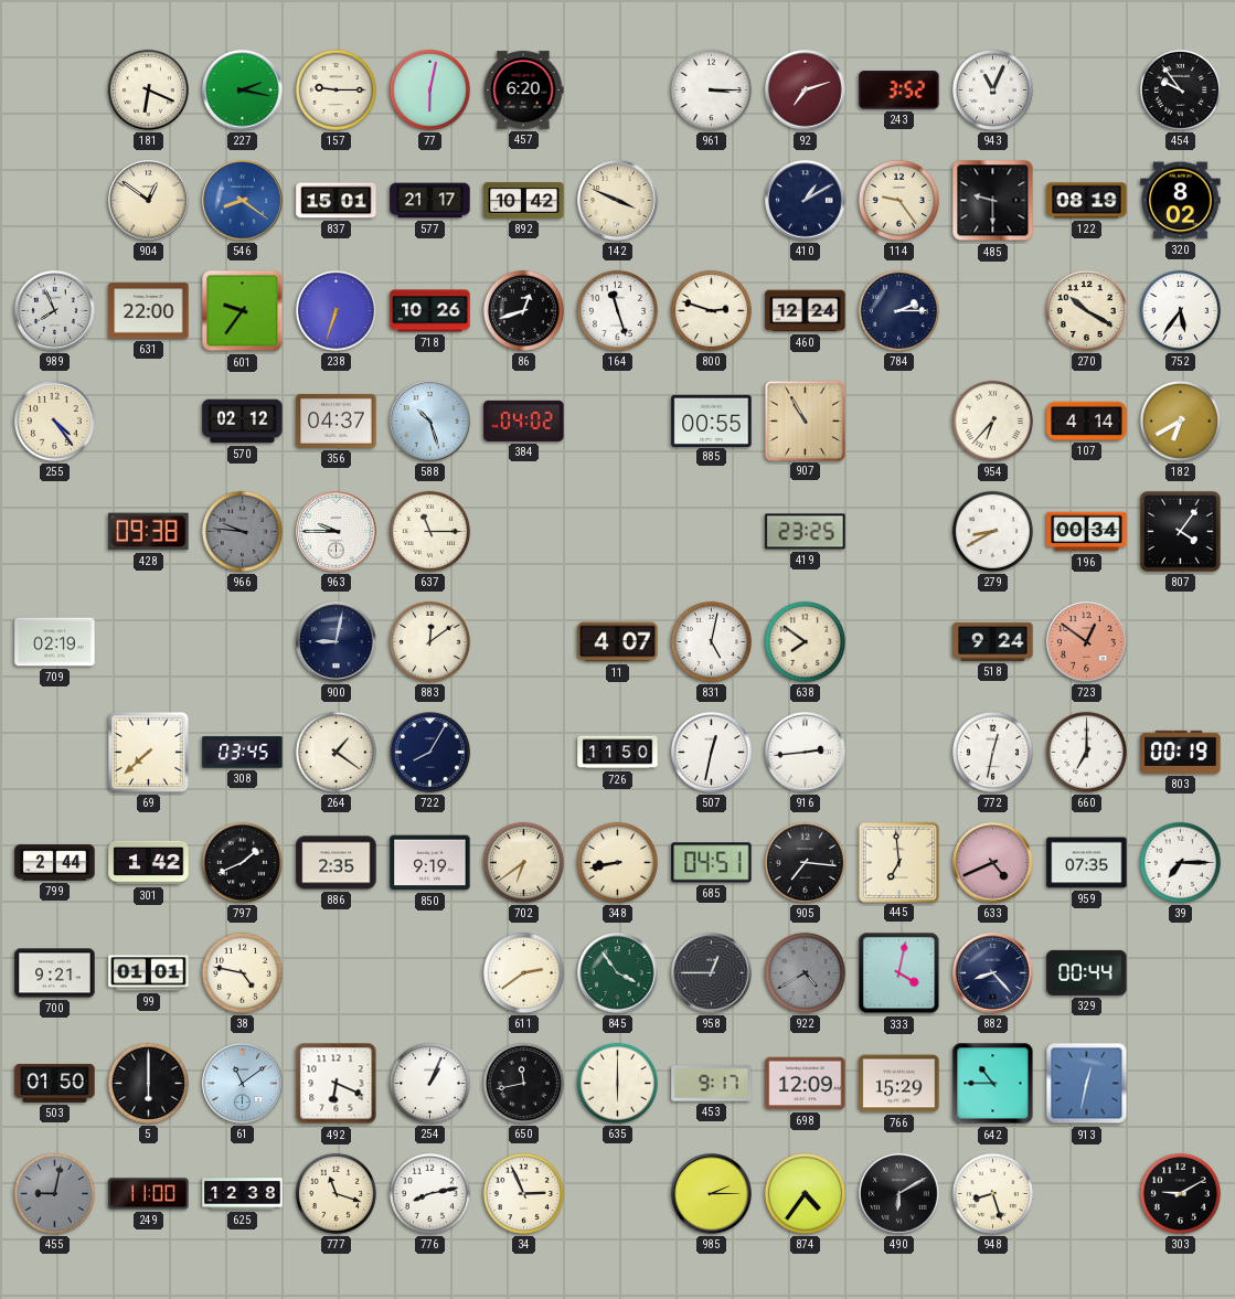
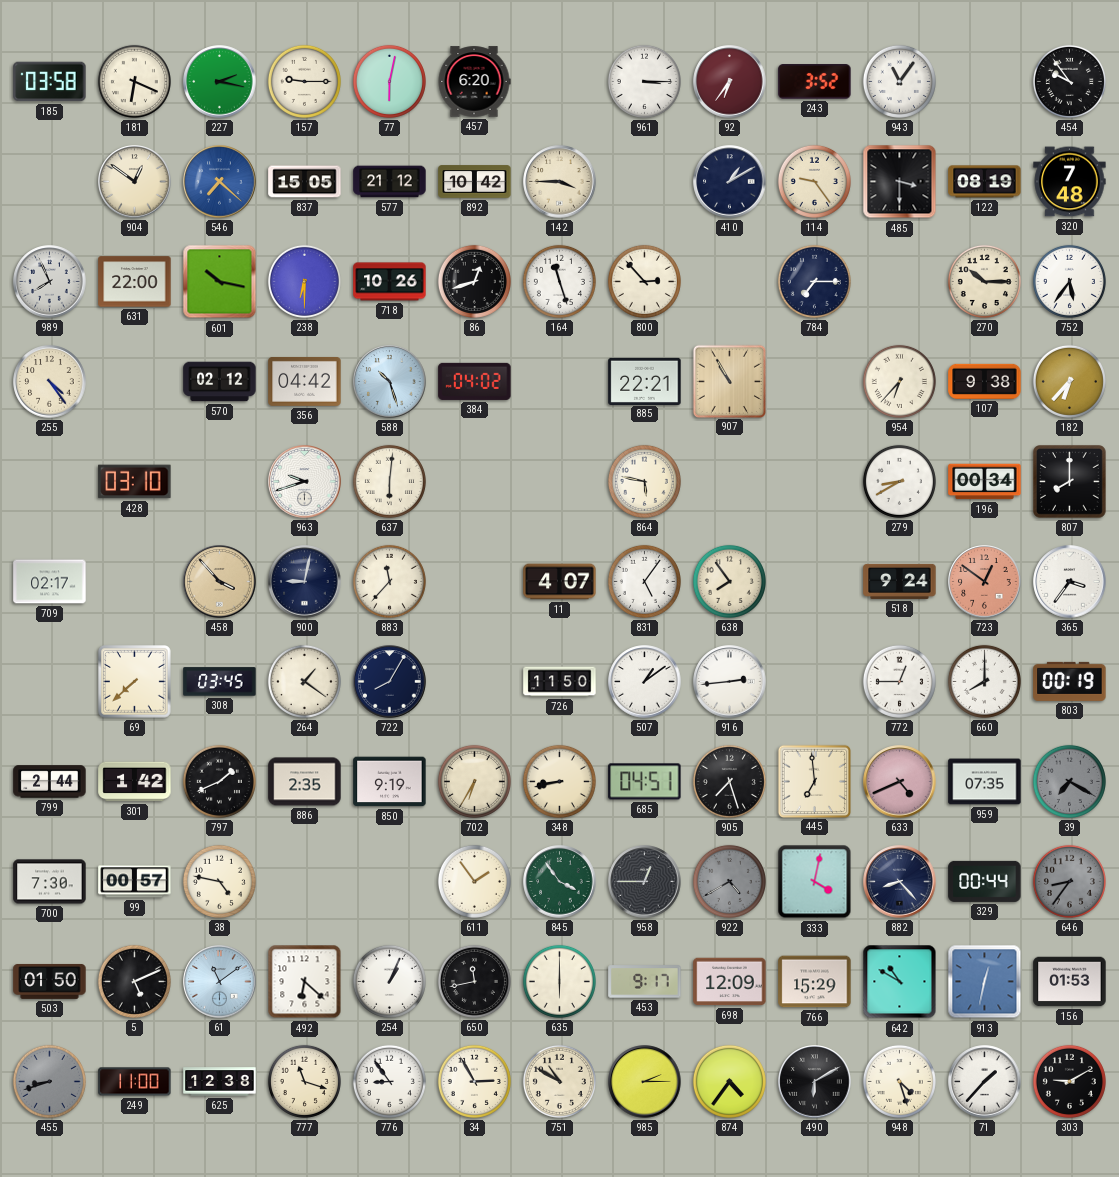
185: none -> 03:58 (50, 82)
92: 7:12 -> 6:36 (730, 82)
943: 11:04 -> 11:06 (899, 81)
546: 8:21 -> 7:22 (220, 182)
837: 15:01 -> 15:05 (305, 182)
577: 21:17 -> 21:12 (390, 182)
142: 3:49 -> 3:45 (560, 182)
485: 9:30 -> 3:30 (900, 182)
320: 8:02 -> 7:48 (1070, 182)
601: 9:36 -> 10:17 (220, 282)
238: 6:33 -> 6:30 (304, 281)
800: 2:48 -> 2:53 (644, 281)
460: 12:24 -> none (806, 311)
784: 2:15 -> 7:15 (814, 281)
270: 10:20 -> 10:15 (984, 281)
356: 04:37 -> 04:42 (305, 382)
885: 00:55 -> 22:21 (645, 381)
107: 4:14 -> 9:38 (985, 381)
182: 6:40 -> 6:37 (1069, 381)
428: 09:38 -> 03:10 (135, 482)
966: 9:46 -> none (242, 531)
963: 9:45 -> 9:42 (305, 482)
637: 11:15 -> 6:01 (389, 481)
864: none -> 5:47 (644, 481)
419: 23:25 -> none (806, 532)
807: 4:06 -> 8:00 (1070, 482)
709: 02:19 -> 02:17 (50, 582)
458: none -> 3:53 (220, 582)
883: 12:09 -> 11:37 (389, 581)
831: 5:02 -> 5:06 (644, 581)
638: 7:51 -> 7:54 (729, 581)
365: none -> 3:36 (1070, 582)
507: 12:32 -> 1:09 (645, 682)
772: 12:32 -> 12:45 (899, 681)
660: 7:00 -> 8:00 (984, 681)
702: 6:39 -> 6:35 (474, 781)
905: 7:16 -> 7:27 (729, 781)
39: 7:15 -> 7:20 (1069, 781)
39 dial: white -> grey (1069, 781)
700: 9:21 -> 7:30 (50, 882)
99: 01:01 -> 00:57 (135, 882)
611: 2:39 -> 1:54 (474, 881)
646: none -> 8:36 (1069, 881)
5: 6:00 -> 5:11 (134, 981)
492: 6:19 -> 6:22 (305, 982)
642: 10:45 -> 10:50 (900, 982)
156: none -> 01:53 (1070, 982)
455: 9:02 -> 8:42 (49, 1081)
776: 8:13 -> 8:54 (389, 1081)
34: 2:56 -> 2:55 (474, 1081)
751: none -> 10:50 (559, 1081)
948: 8:27 -> 4:27 (899, 1081)
71: none -> 1:37 (985, 1082)
